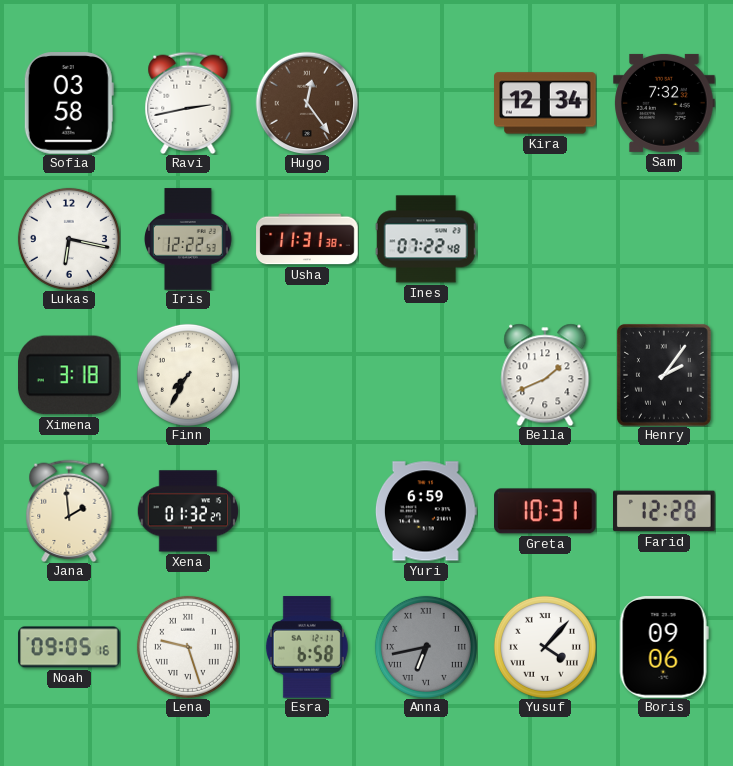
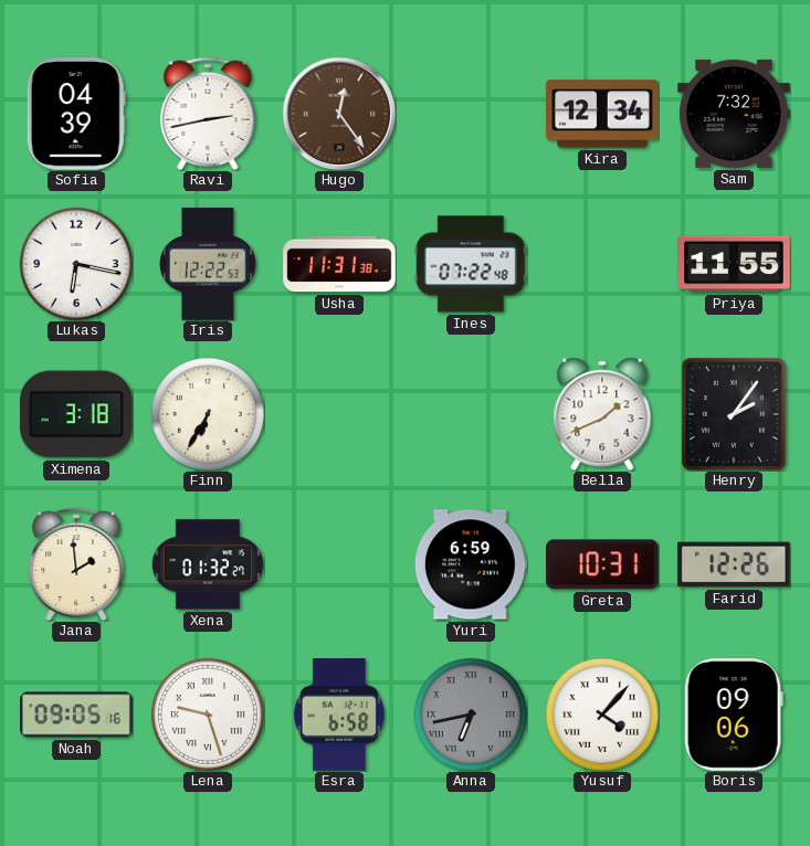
Sofia: 03:58 -> 04:39 (76, 114)
Priya: none -> 11:55 (734, 264)
Finn: 7:35 -> 6:35 (208, 414)
Farid: 12:28 -> 12:26 (735, 564)
